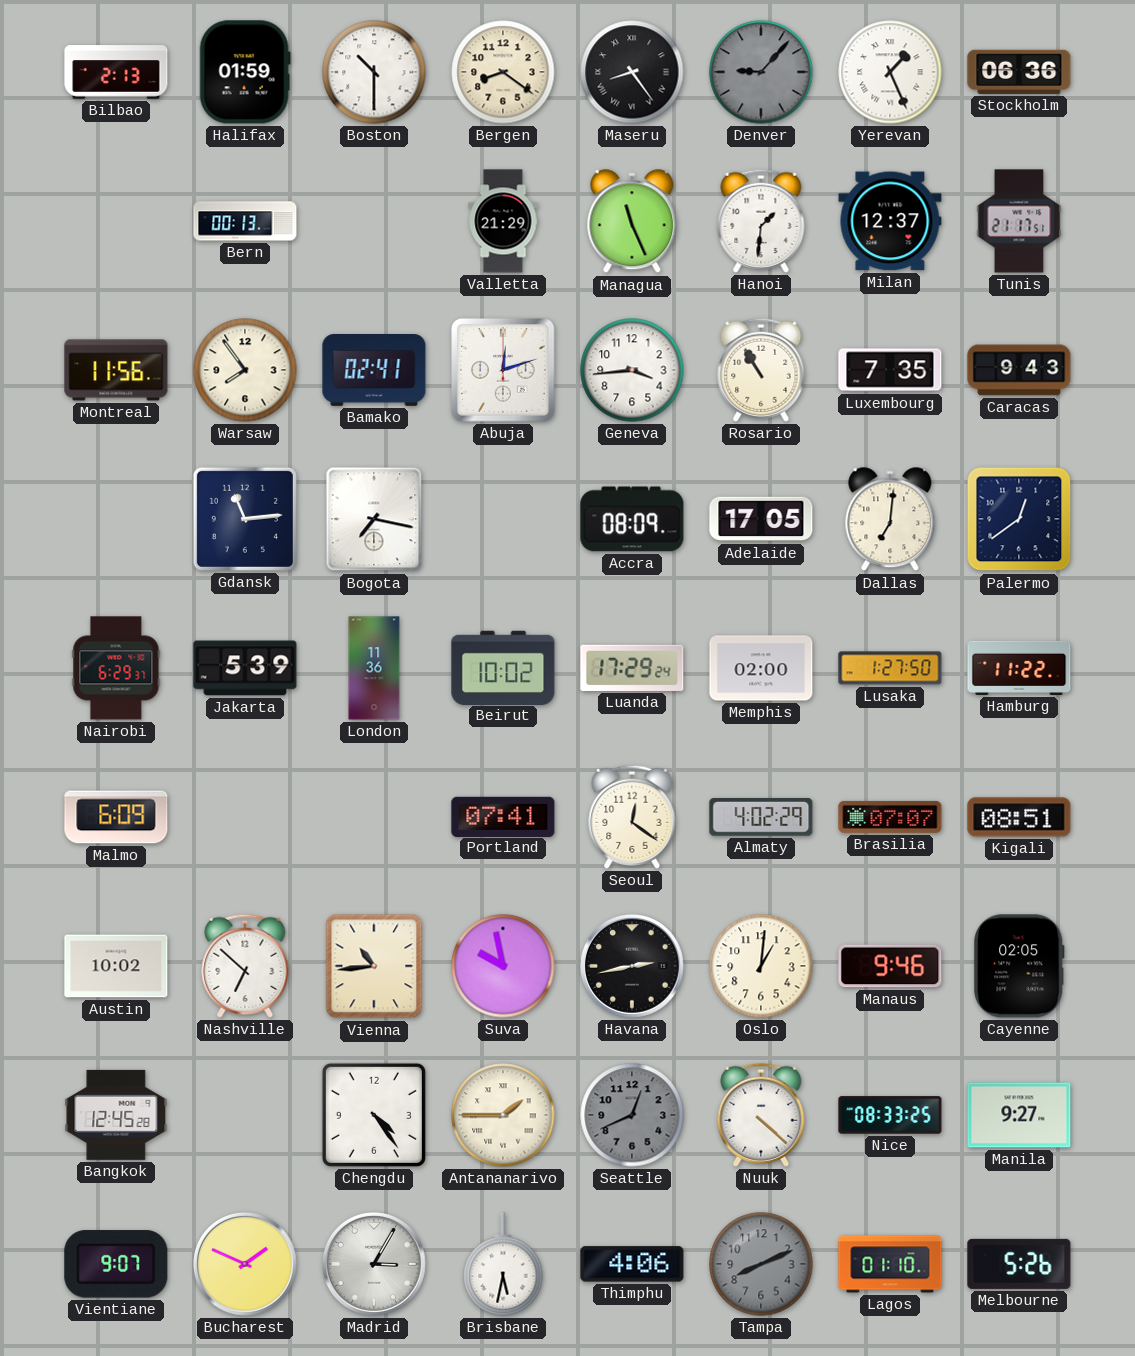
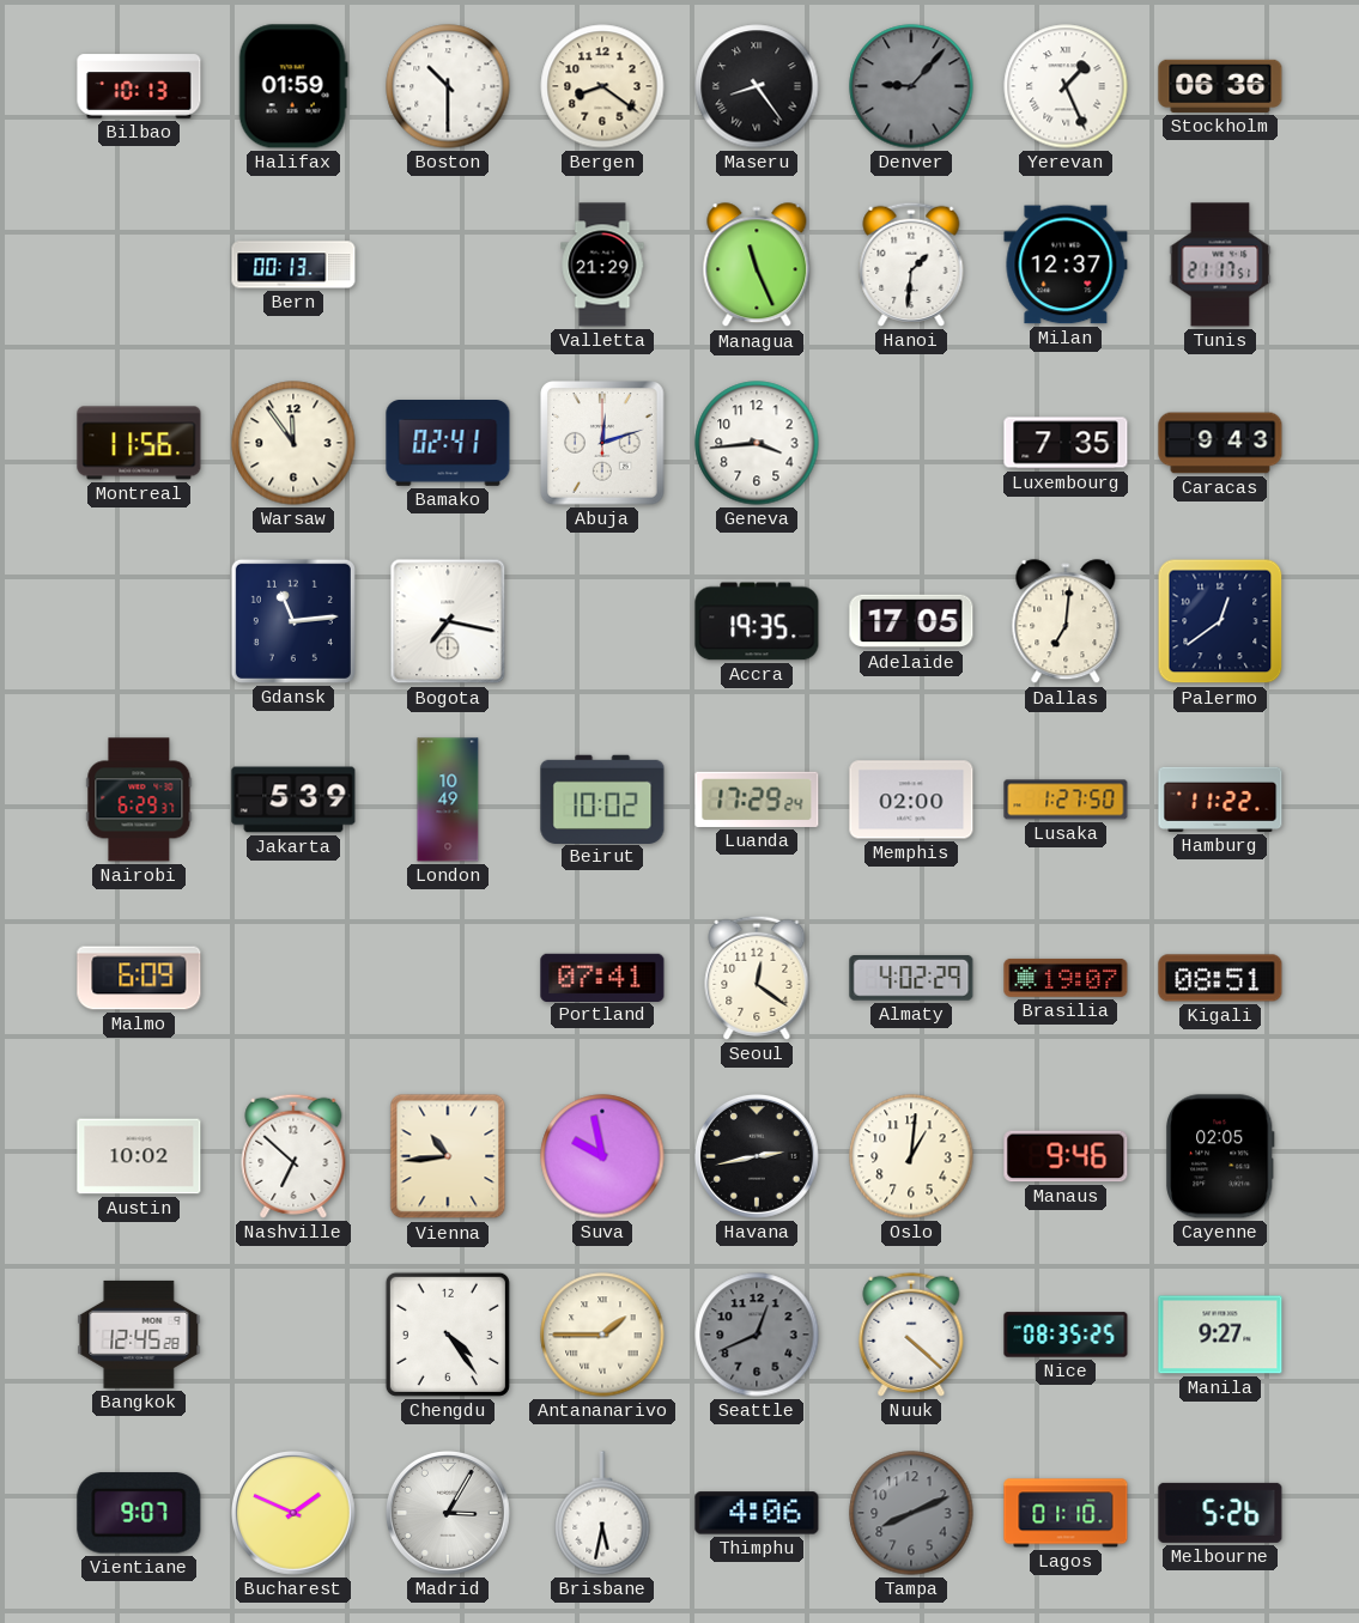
Bilbao: 2:13 -> 10:13 (139, 86)
Warsaw: 7:54 -> 11:54 (293, 443)
Rosario: 10:55 -> none (761, 370)
Accra: 08:09 -> 19:35 (757, 621)
London: 11:36 -> 10:49 (448, 800)
Brasilia: 07:07 -> 19:07 (1066, 978)
Nice: 08:33 -> 08:35 (1066, 1335)
